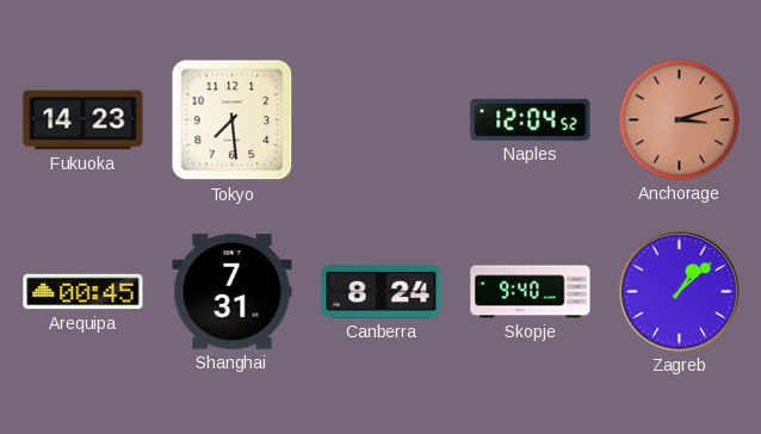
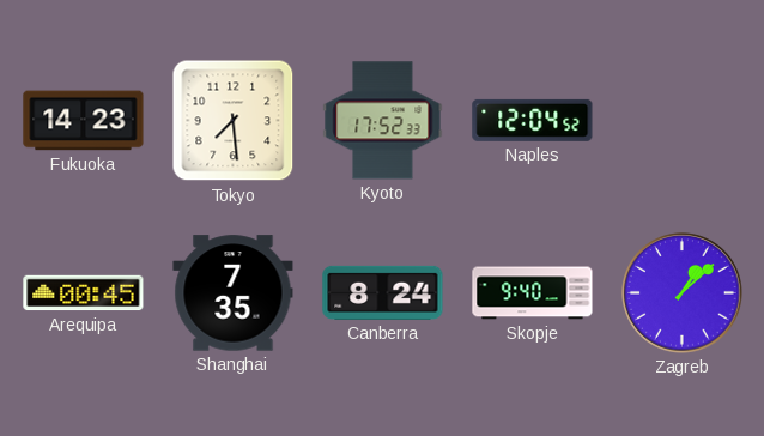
Kyoto: none -> 17:52 (383, 121)
Anchorage: 3:12 -> none (680, 120)
Shanghai: 7:31 -> 7:35 (234, 293)
